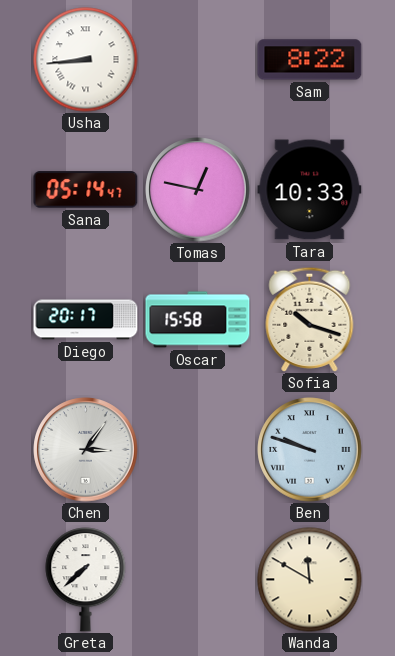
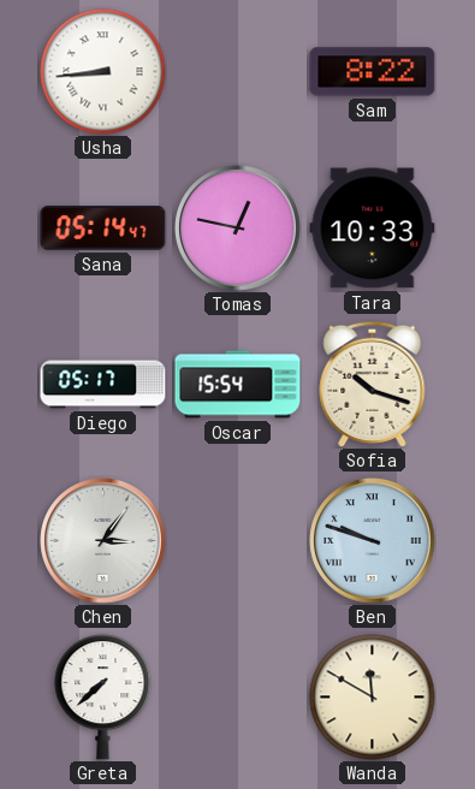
Diego: 20:17 -> 05:17 (103, 385)
Oscar: 15:58 -> 15:54 (238, 385)
